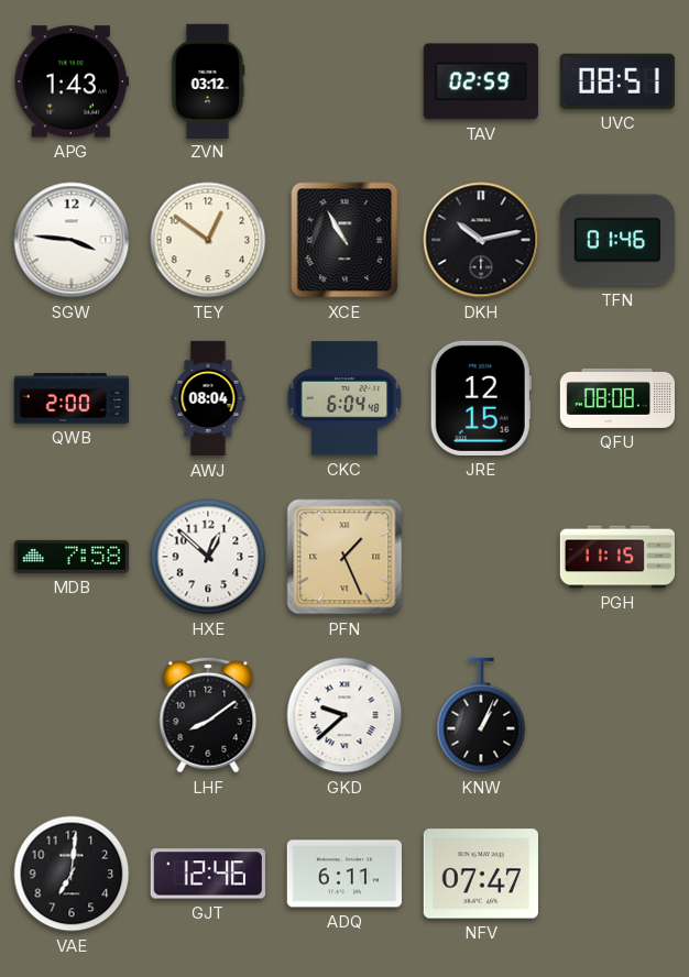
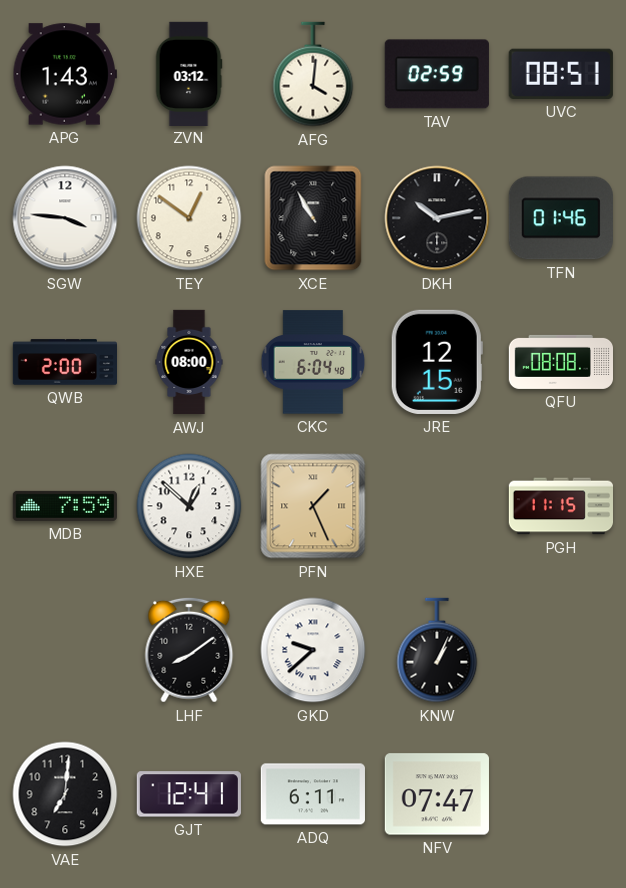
AFG: none -> 4:01 (313, 74)
AWJ: 08:04 -> 08:00 (189, 362)
MDB: 7:58 -> 7:59 (65, 506)
GJT: 12:46 -> 12:41 (189, 794)
